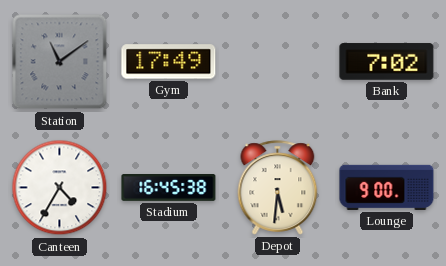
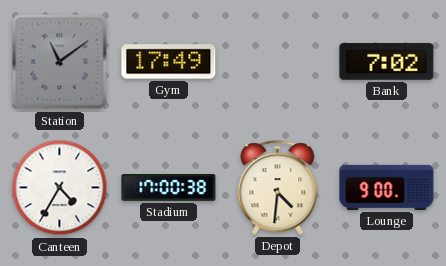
Stadium: 16:45 -> 17:00 (169, 188)
Depot: 5:31 -> 4:31 (278, 188)
